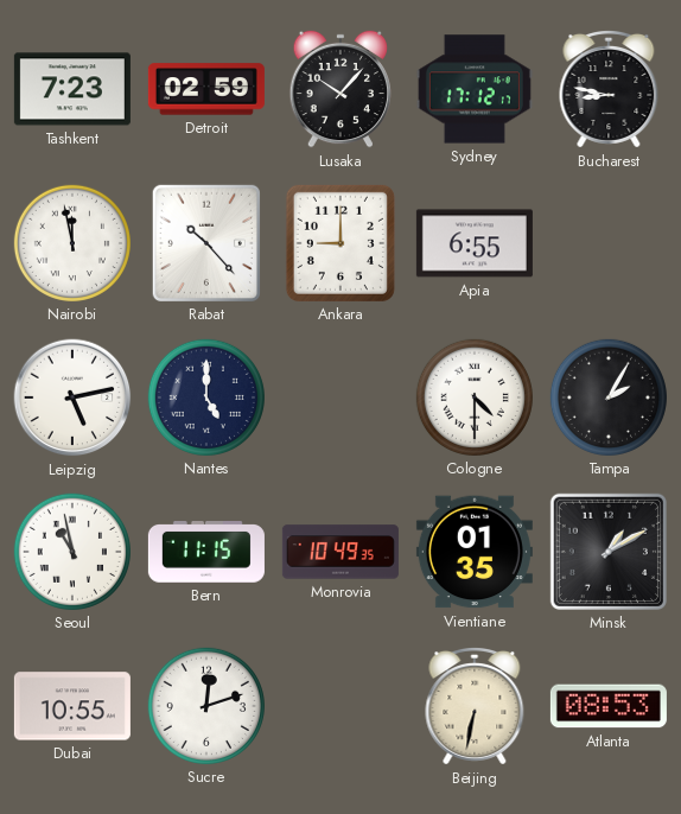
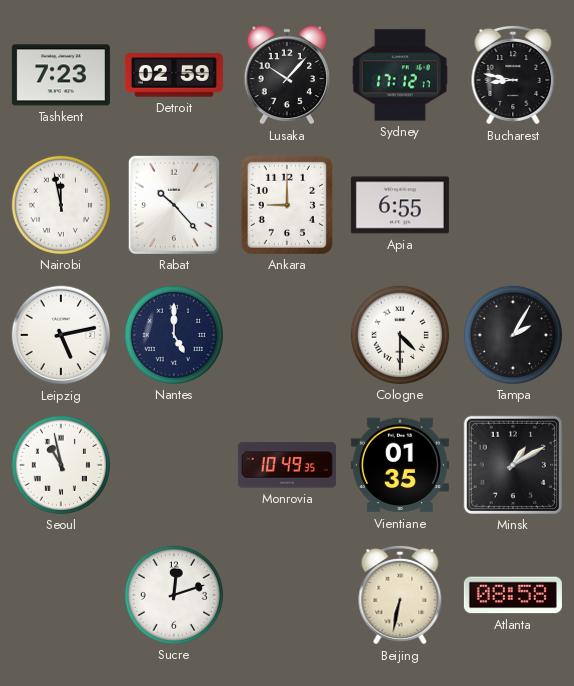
Bern: 11:15 -> none (206, 552)
Dubai: 10:55 -> none (72, 706)
Atlanta: 08:53 -> 08:58 (513, 595)
